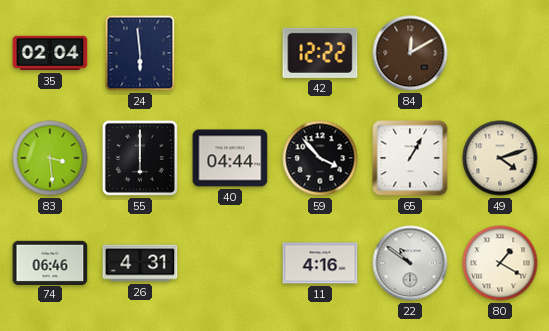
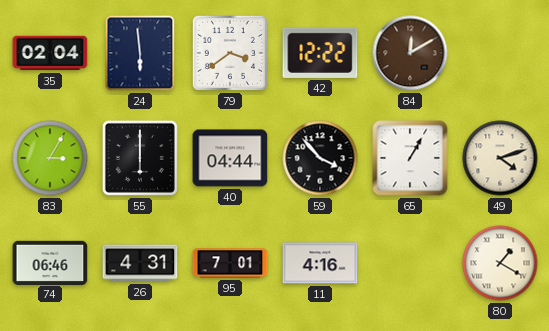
79: none -> 3:39 (230, 53)
83: 3:29 -> 3:05 (50, 158)
95: none -> 7:01 (230, 263)
22: 10:51 -> none (410, 263)
